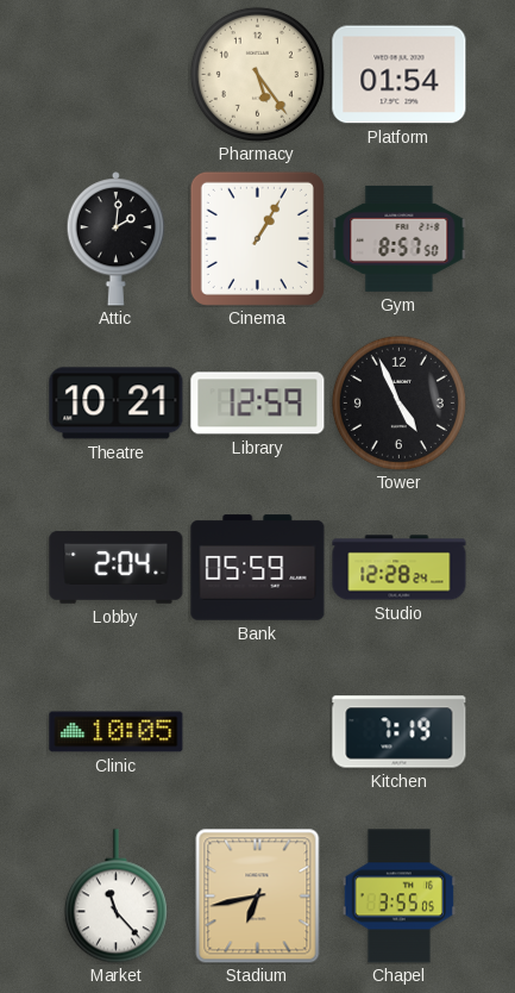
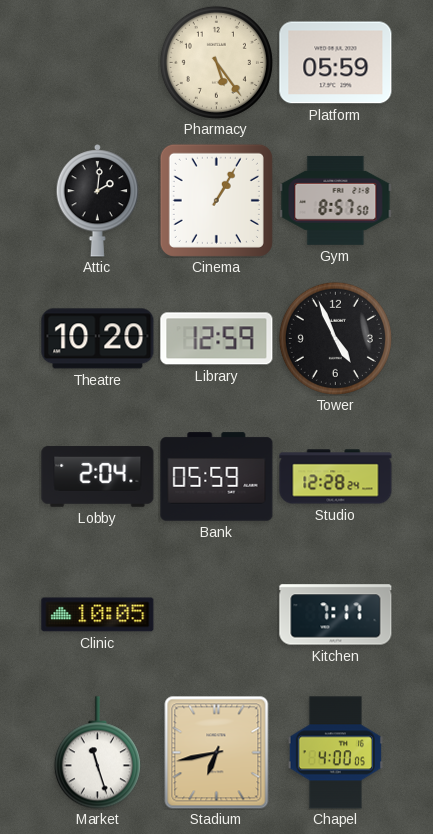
Platform: 01:54 -> 05:59 (336, 63)
Theatre: 10:21 -> 10:20 (98, 339)
Kitchen: 7:19 -> 7:17 (336, 615)
Market: 11:23 -> 11:27 (97, 753)
Chapel: 3:55 -> 4:00 (335, 753)
